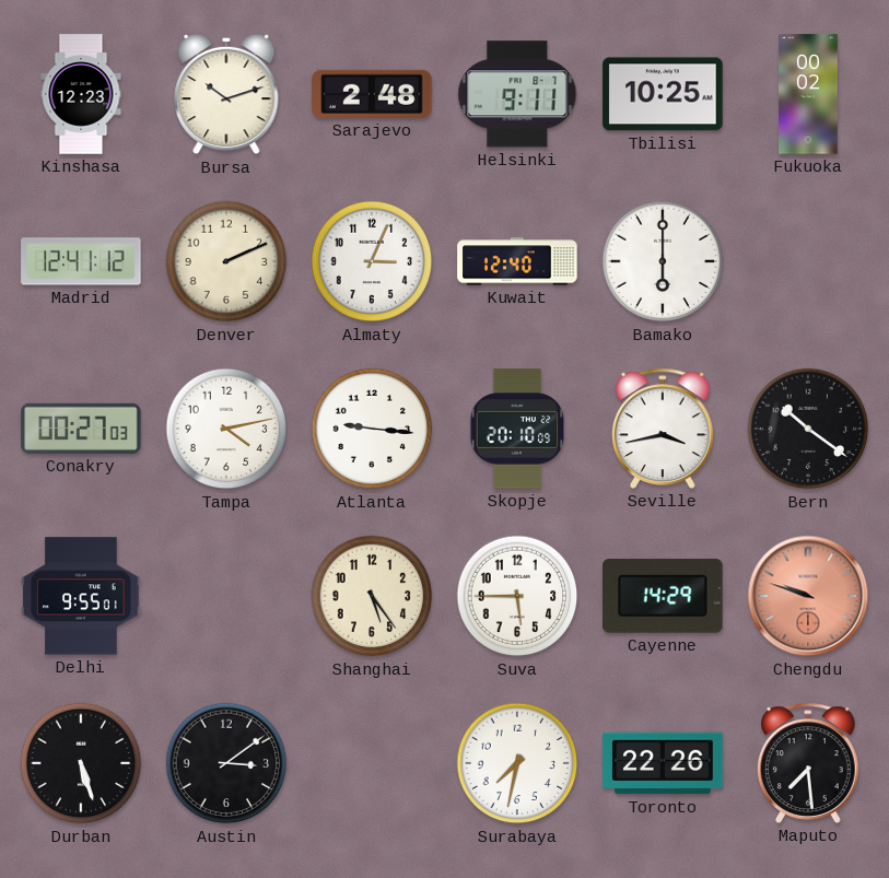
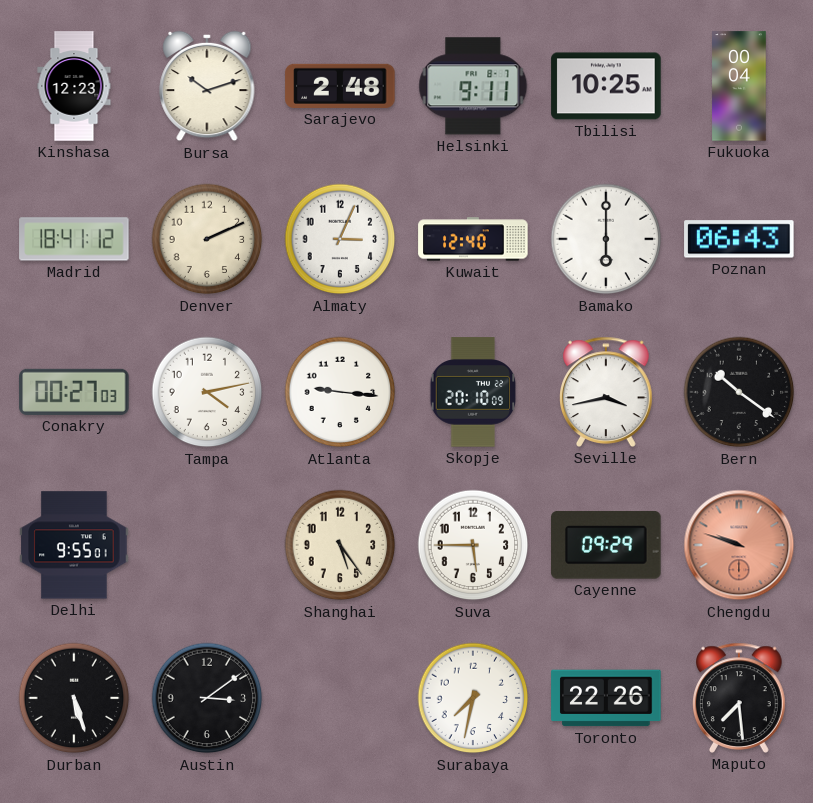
Fukuoka: 00:02 -> 00:04 (739, 86)
Madrid: 12:41 -> 18:41 (74, 239)
Poznan: none -> 06:43 (739, 239)
Cayenne: 14:29 -> 09:29 (606, 545)
